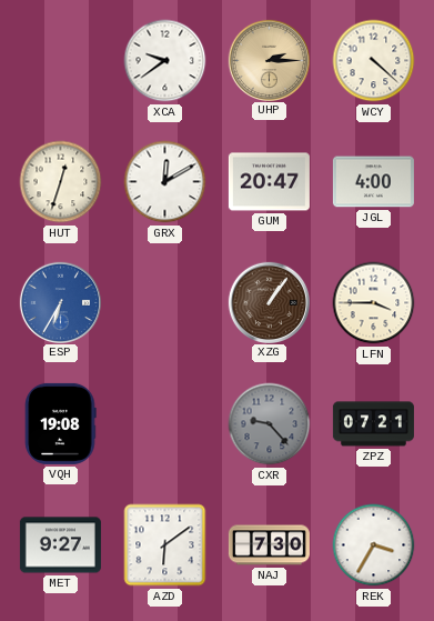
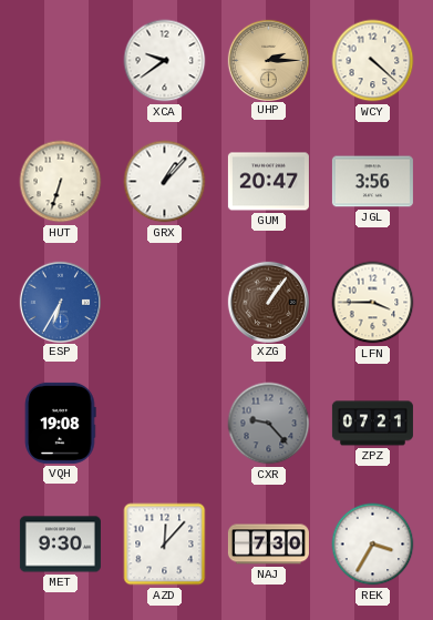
HUT: 12:33 -> 6:33 (61, 182)
GRX: 12:10 -> 1:07 (165, 182)
JGL: 4:00 -> 3:56 (372, 182)
MET: 9:27 -> 9:30 (60, 545)
AZD: 6:09 -> 12:07 (165, 545)
